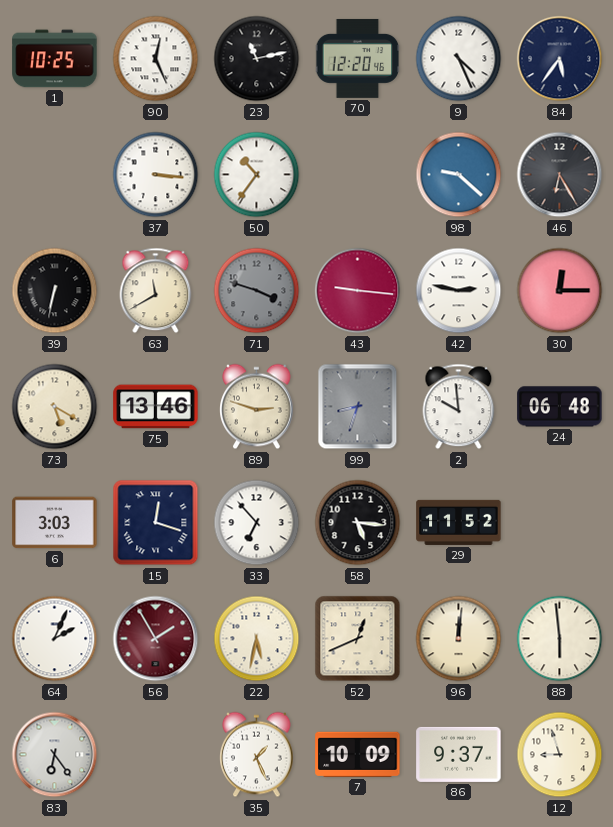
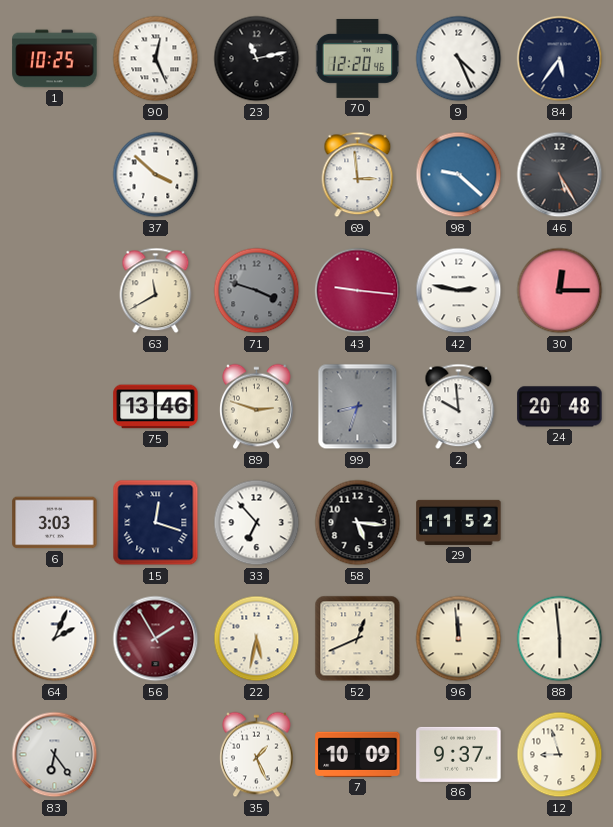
37: 3:16 -> 3:52 (156, 175)
50: 10:36 -> none (257, 175)
69: none -> 2:59 (358, 175)
46: 6:25 -> 5:25 (560, 175)
39: 6:32 -> none (55, 291)
73: 5:20 -> none (55, 407)
24: 06:48 -> 20:48 (560, 407)
96: 12:01 -> 11:59 (459, 639)
